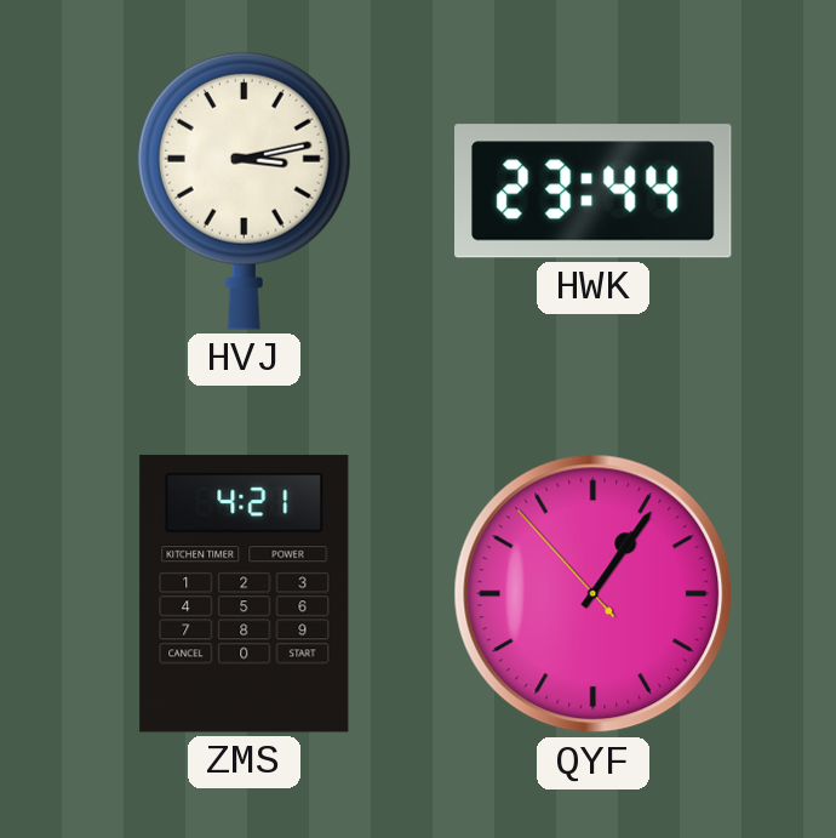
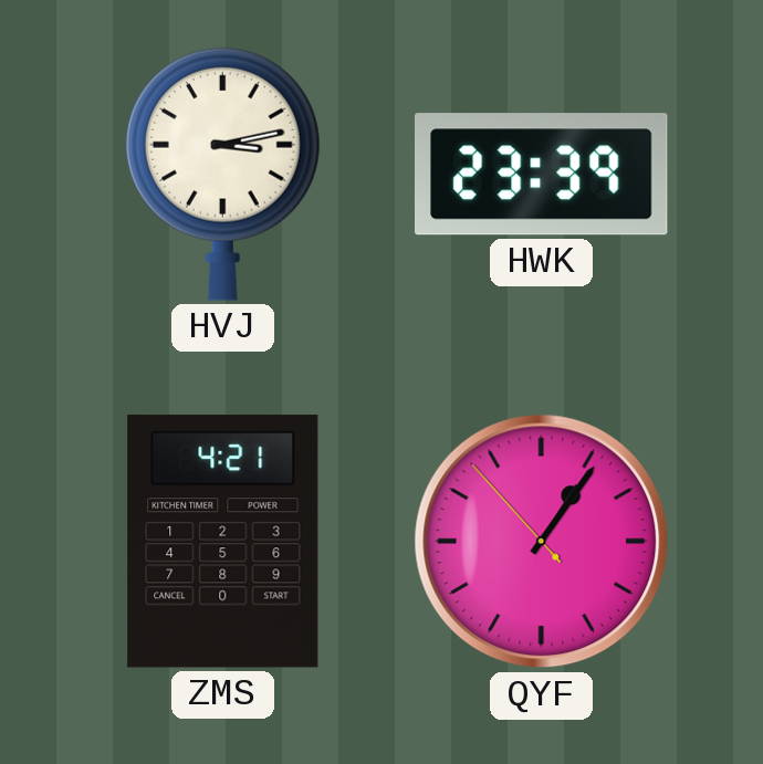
HWK: 23:44 -> 23:39 (542, 175)
